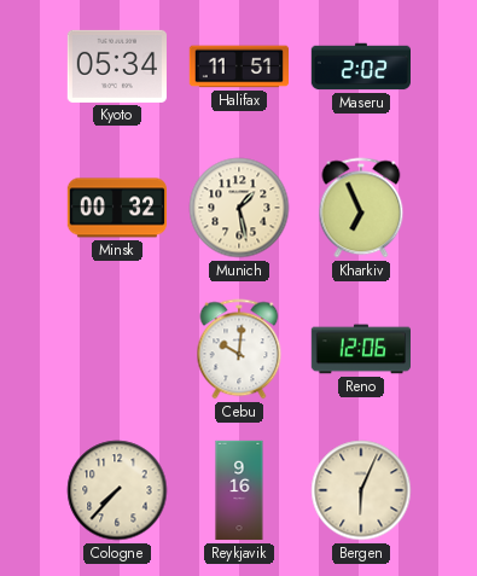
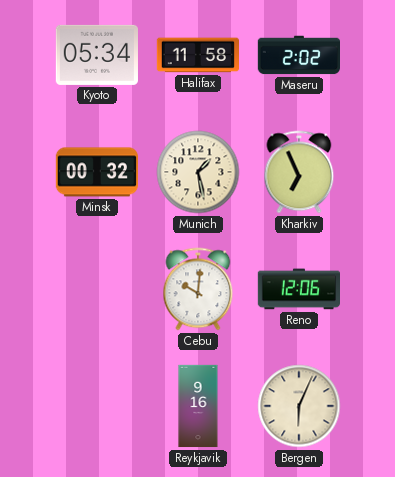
Halifax: 11:51 -> 11:58 (197, 55)
Cologne: 7:37 -> none (117, 490)
